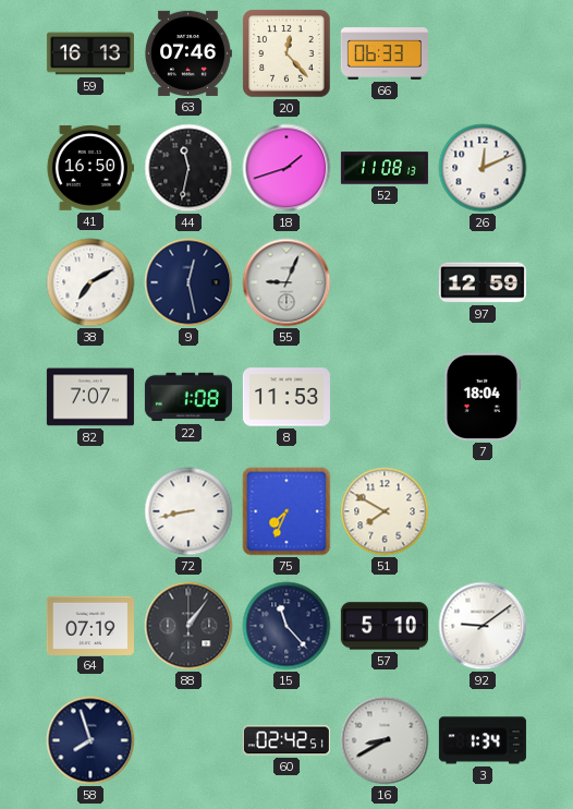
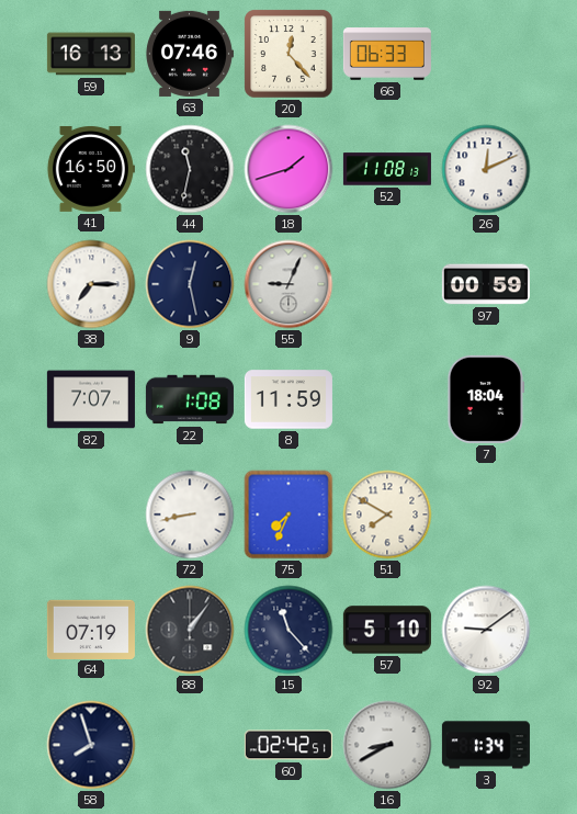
38: 7:10 -> 7:15 (91, 284)
97: 12:59 -> 00:59 (486, 284)
8: 11:53 -> 11:59 (288, 399)
